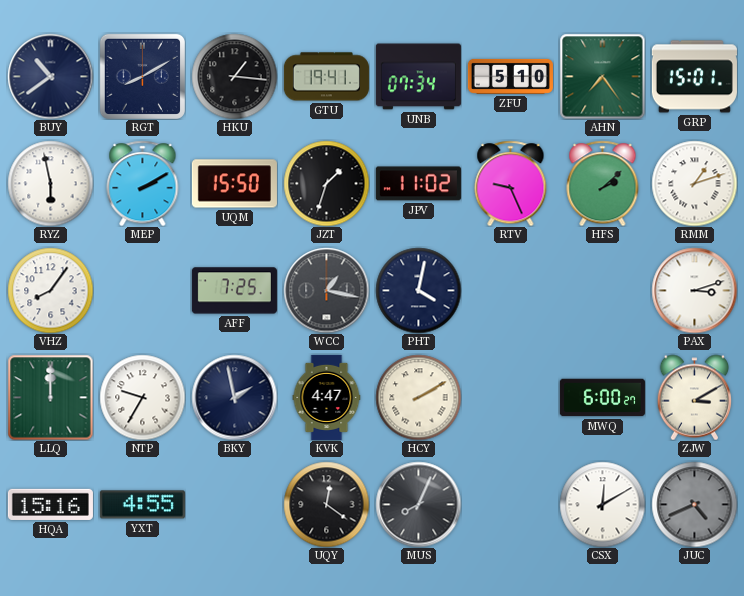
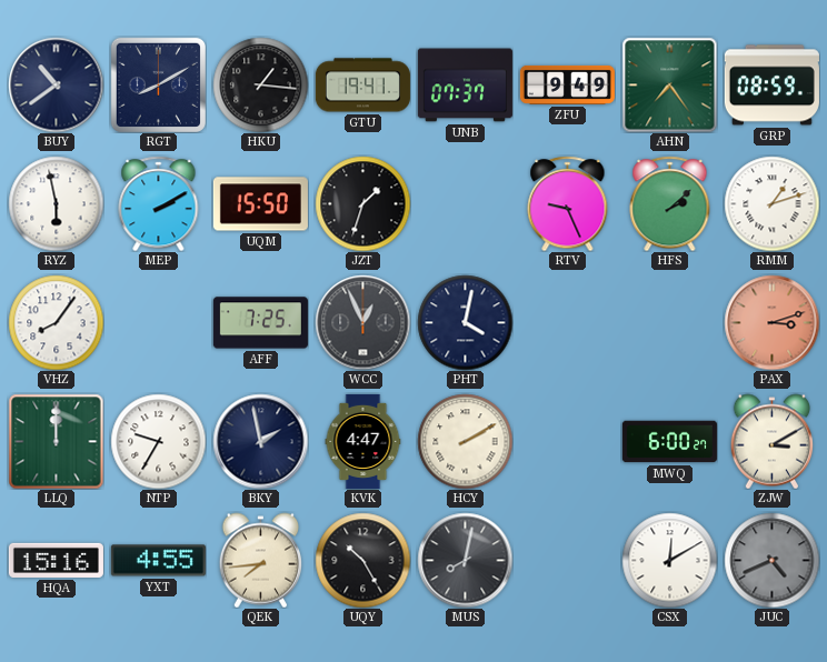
UNB: 07:34 -> 07:37 (465, 86)
ZFU: 5:10 -> 9:49 (567, 84)
GRP: 15:01 -> 08:59 (771, 86)
JPV: 11:02 -> none (418, 184)
WCC: 1:17 -> 12:56 (362, 322)
PAX dial: white -> salmon (771, 322)
QEK: none -> 7:44 (261, 560)
UQY: 12:21 -> 10:25 (362, 560)
MUS: 8:04 -> 8:02 (465, 560)
